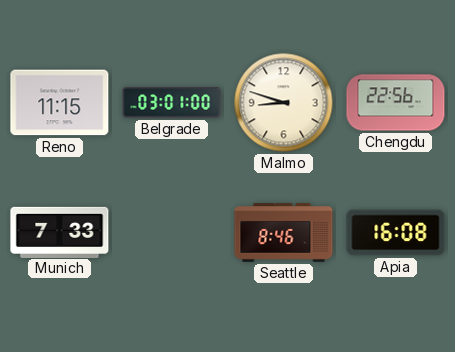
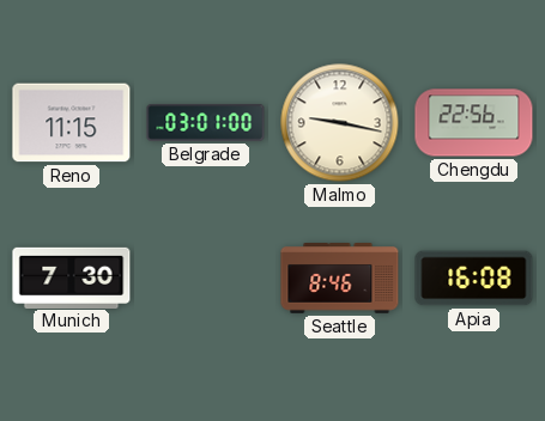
Malmo: 8:48 -> 9:17 (340, 123)
Munich: 7:33 -> 7:30 (72, 277)
